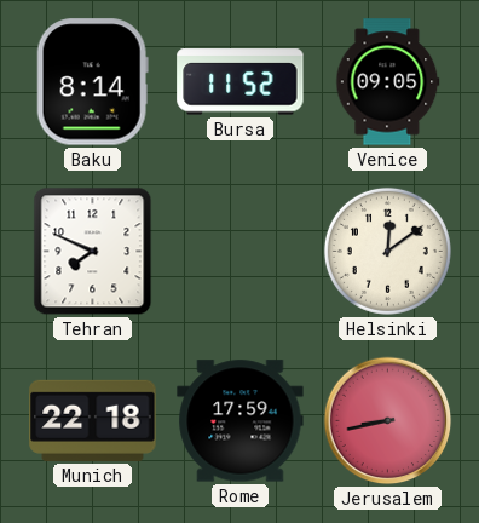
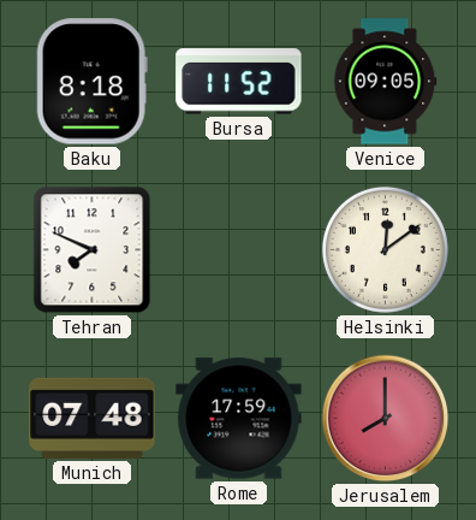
Baku: 8:14 -> 8:18 (91, 82)
Munich: 22:18 -> 07:48 (93, 418)
Jerusalem: 8:43 -> 8:00 (386, 419)
